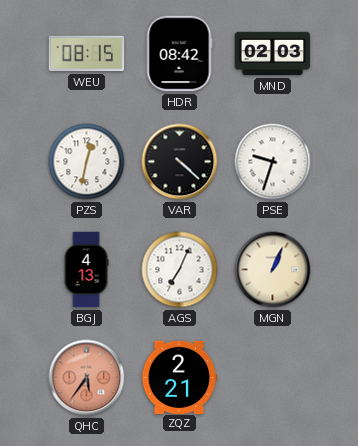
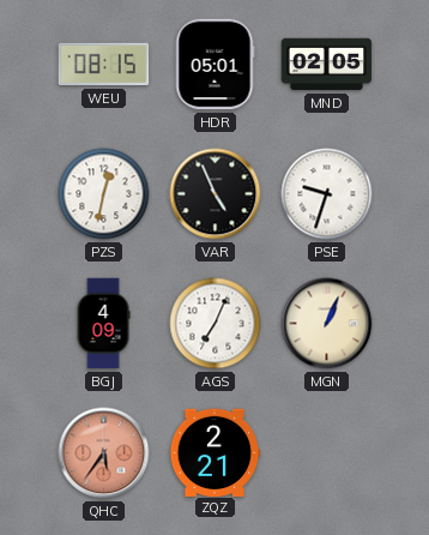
HDR: 08:42 -> 05:01 (214, 65)
MND: 02:03 -> 02:05 (327, 65)
VAR: 4:22 -> 4:56 (216, 194)
BGJ: 4:13 -> 4:09 (103, 324)
